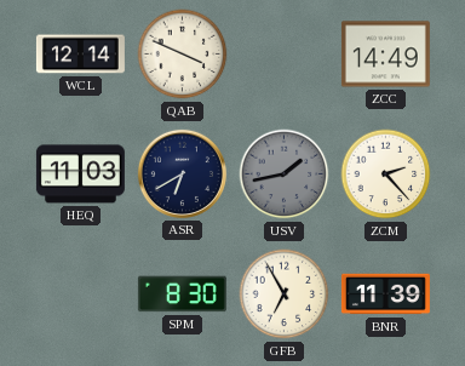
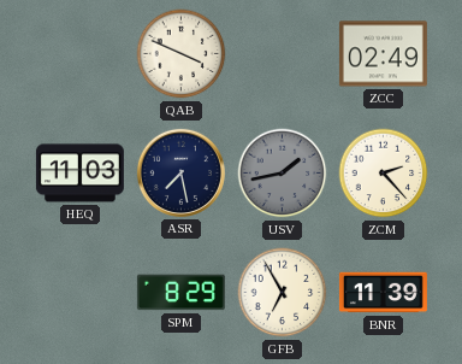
WCL: 12:14 -> none (80, 55)
ZCC: 14:49 -> 02:49 (383, 54)
ASR: 6:40 -> 7:28 (180, 172)
SPM: 8:30 -> 8:29 (180, 293)
